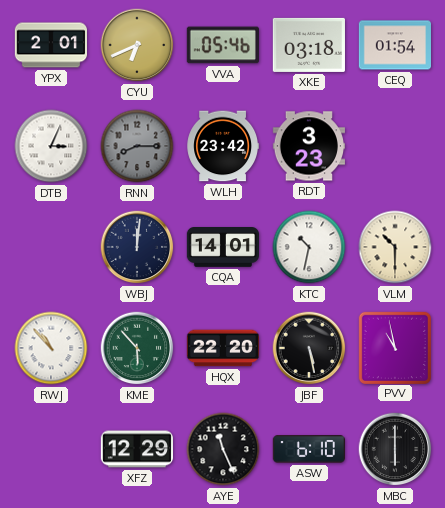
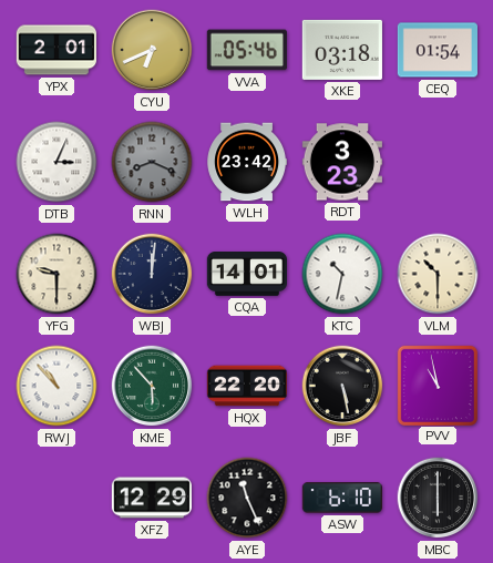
RNN: 8:15 -> 8:19 (152, 162)
YFG: none -> 9:30 (57, 274)
